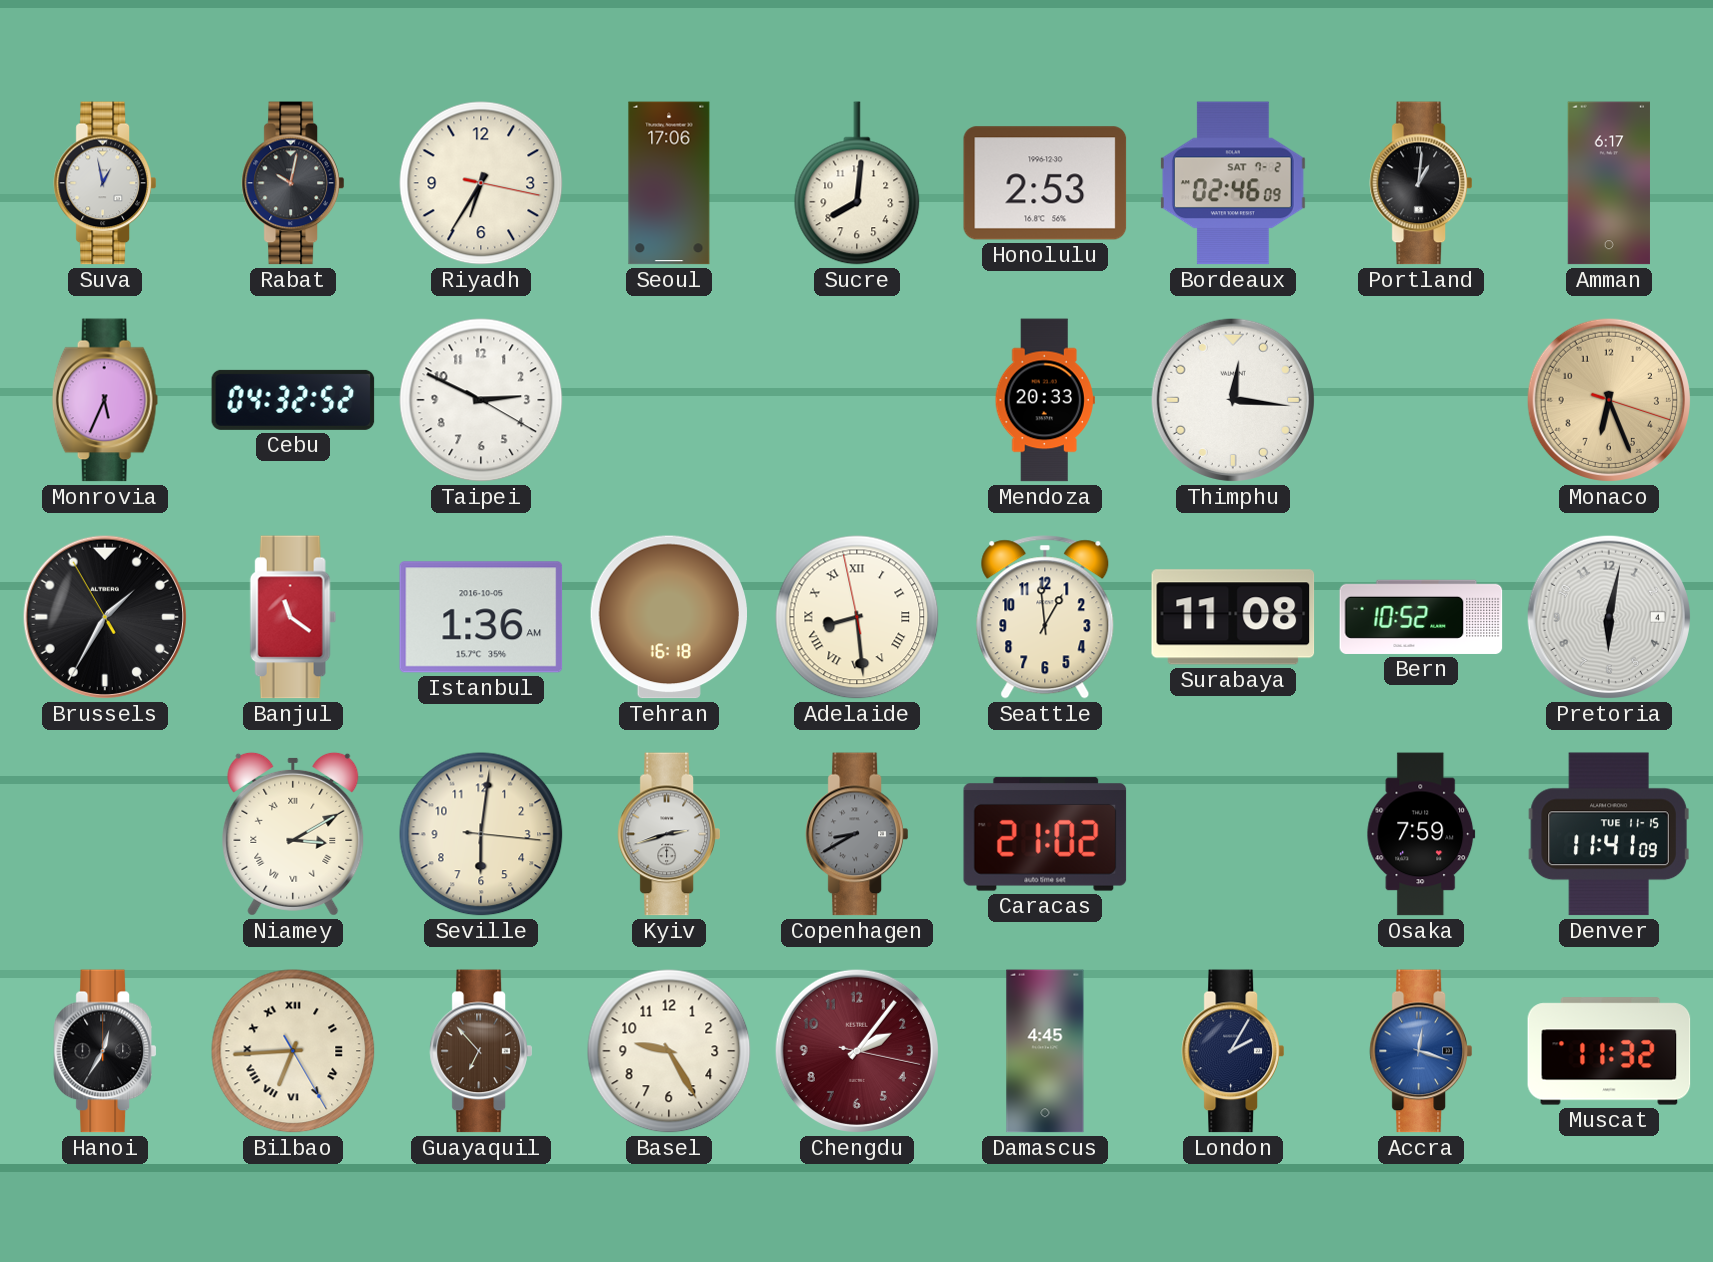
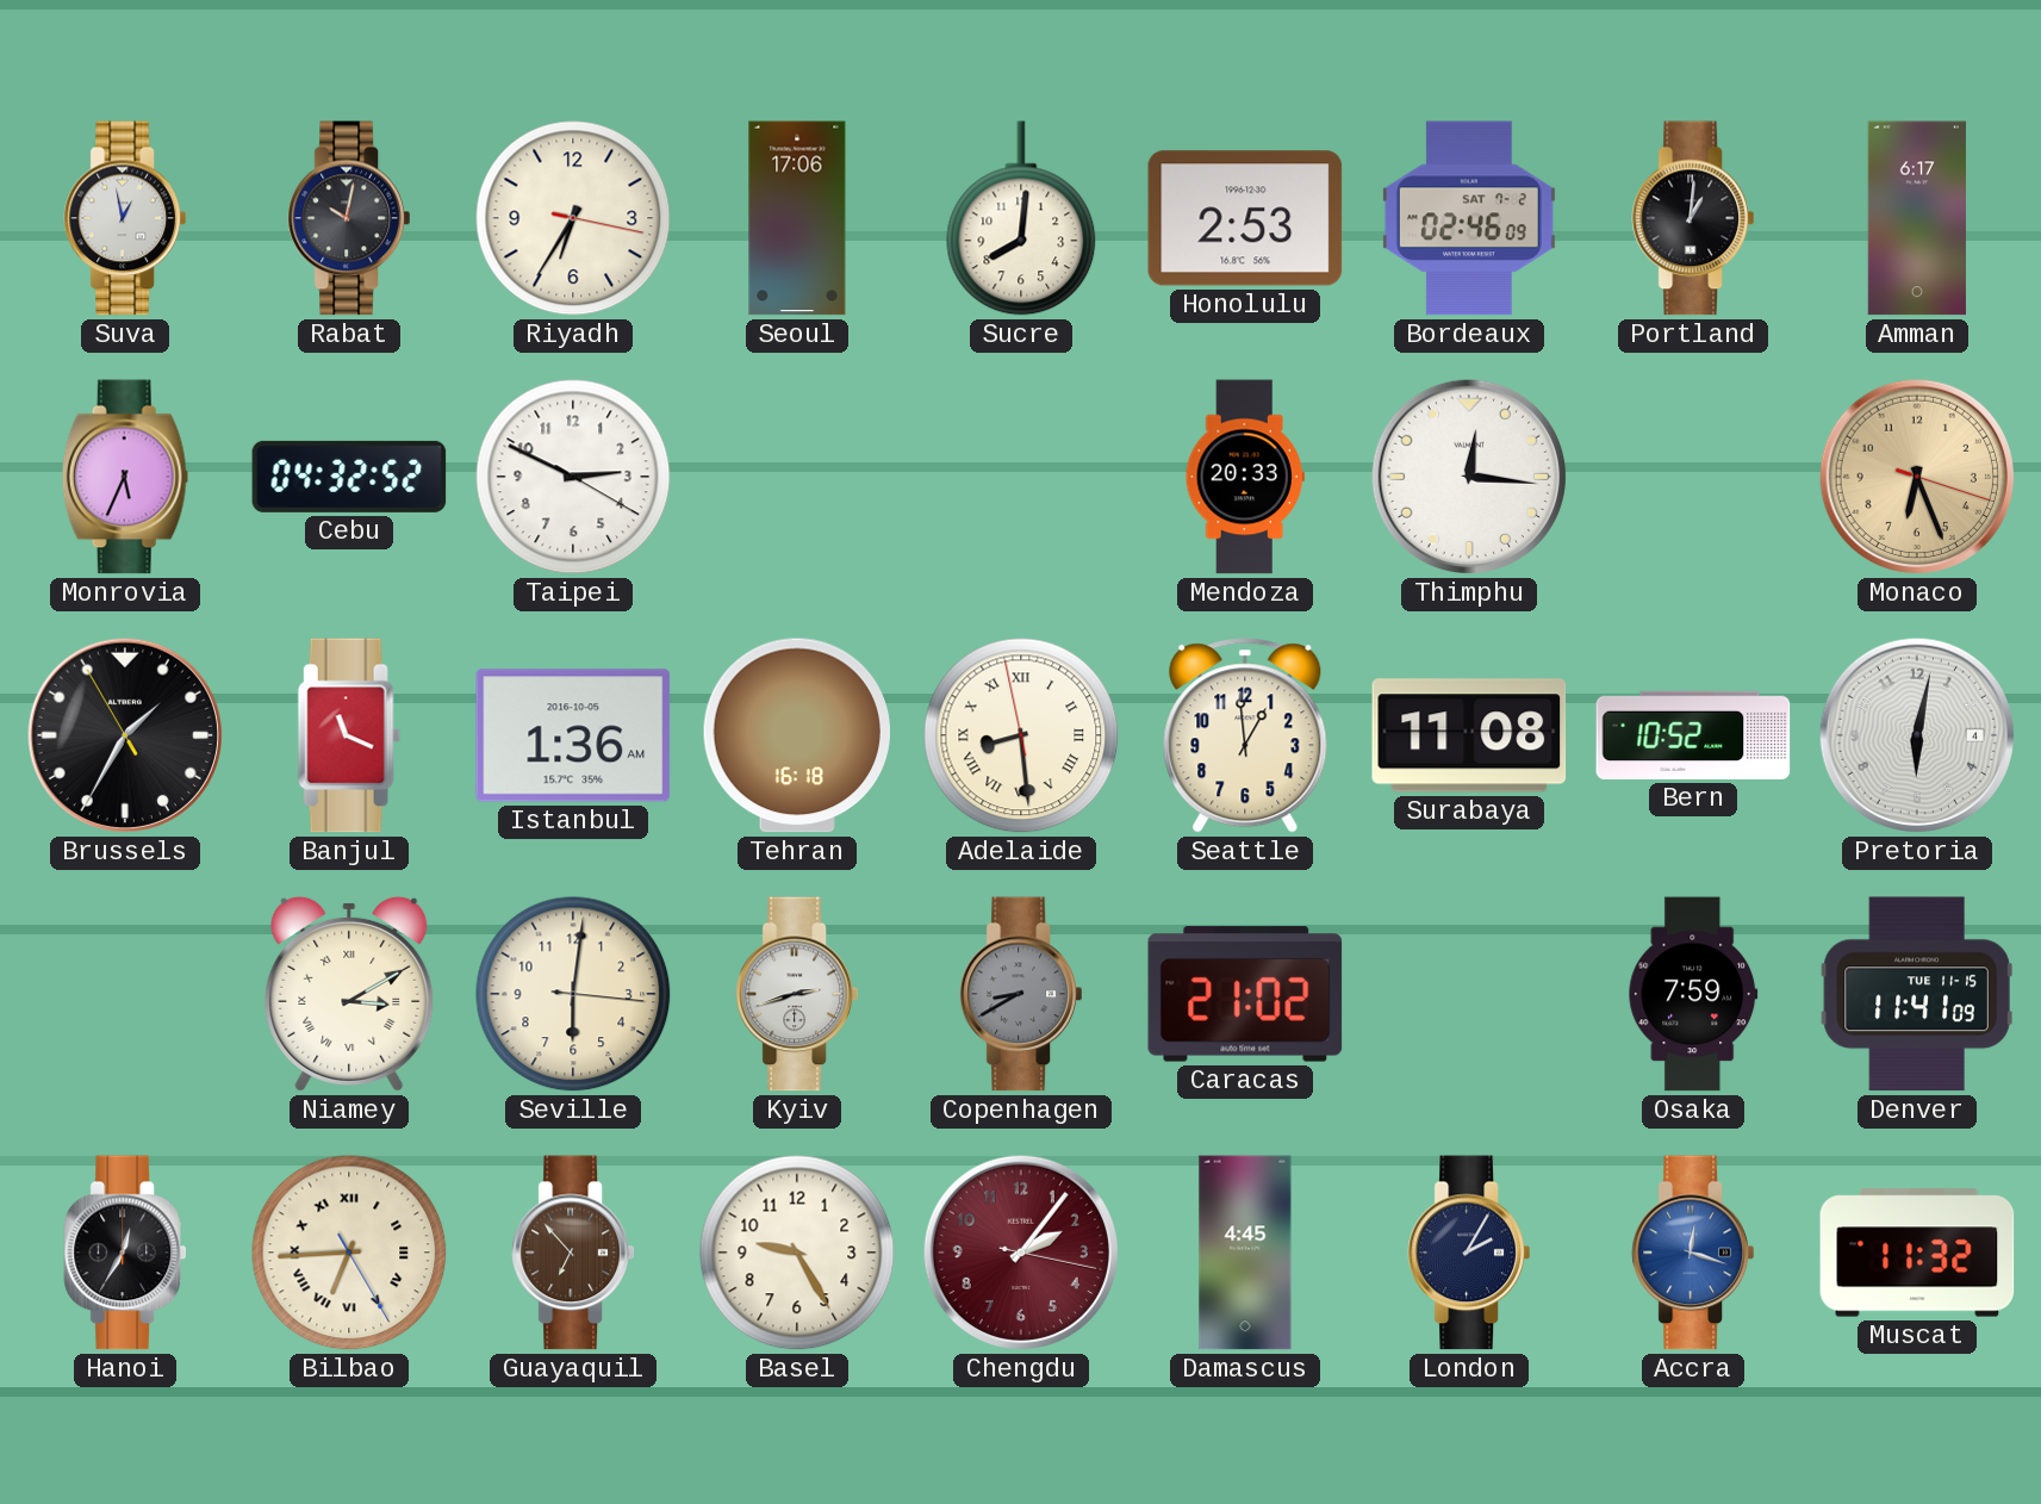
Banjul: 11:21 -> 11:19 (349, 735)
